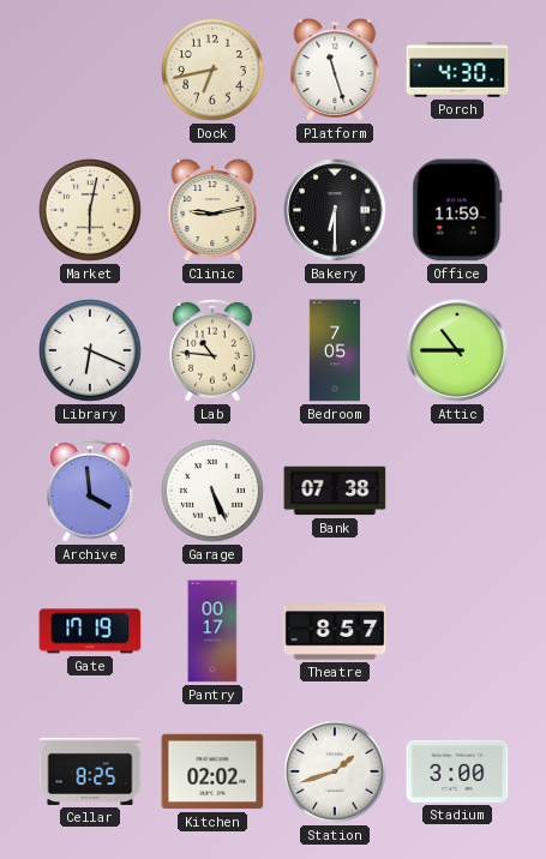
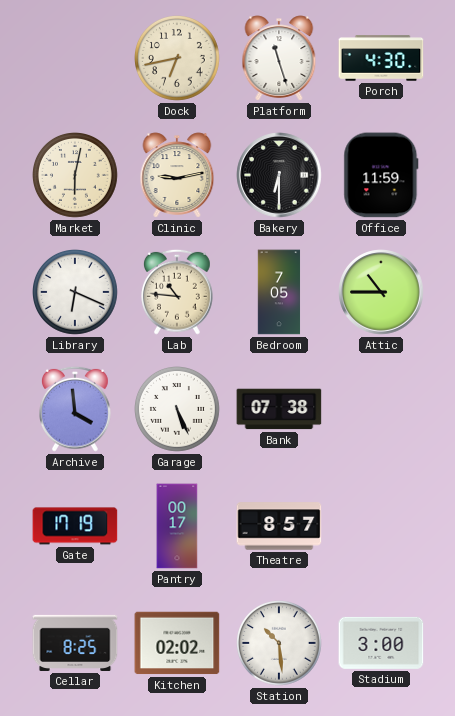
Station: 1:42 -> 10:29 (280, 644)
